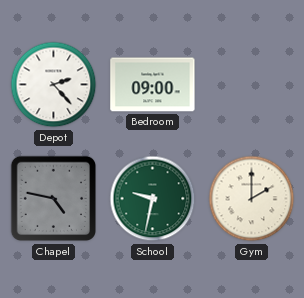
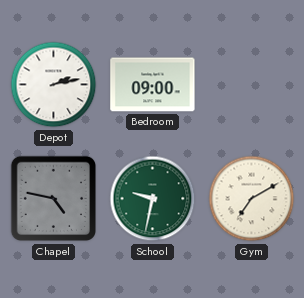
Depot: 2:23 -> 2:13 (54, 85)
Gym: 2:00 -> 7:10 (252, 199)
